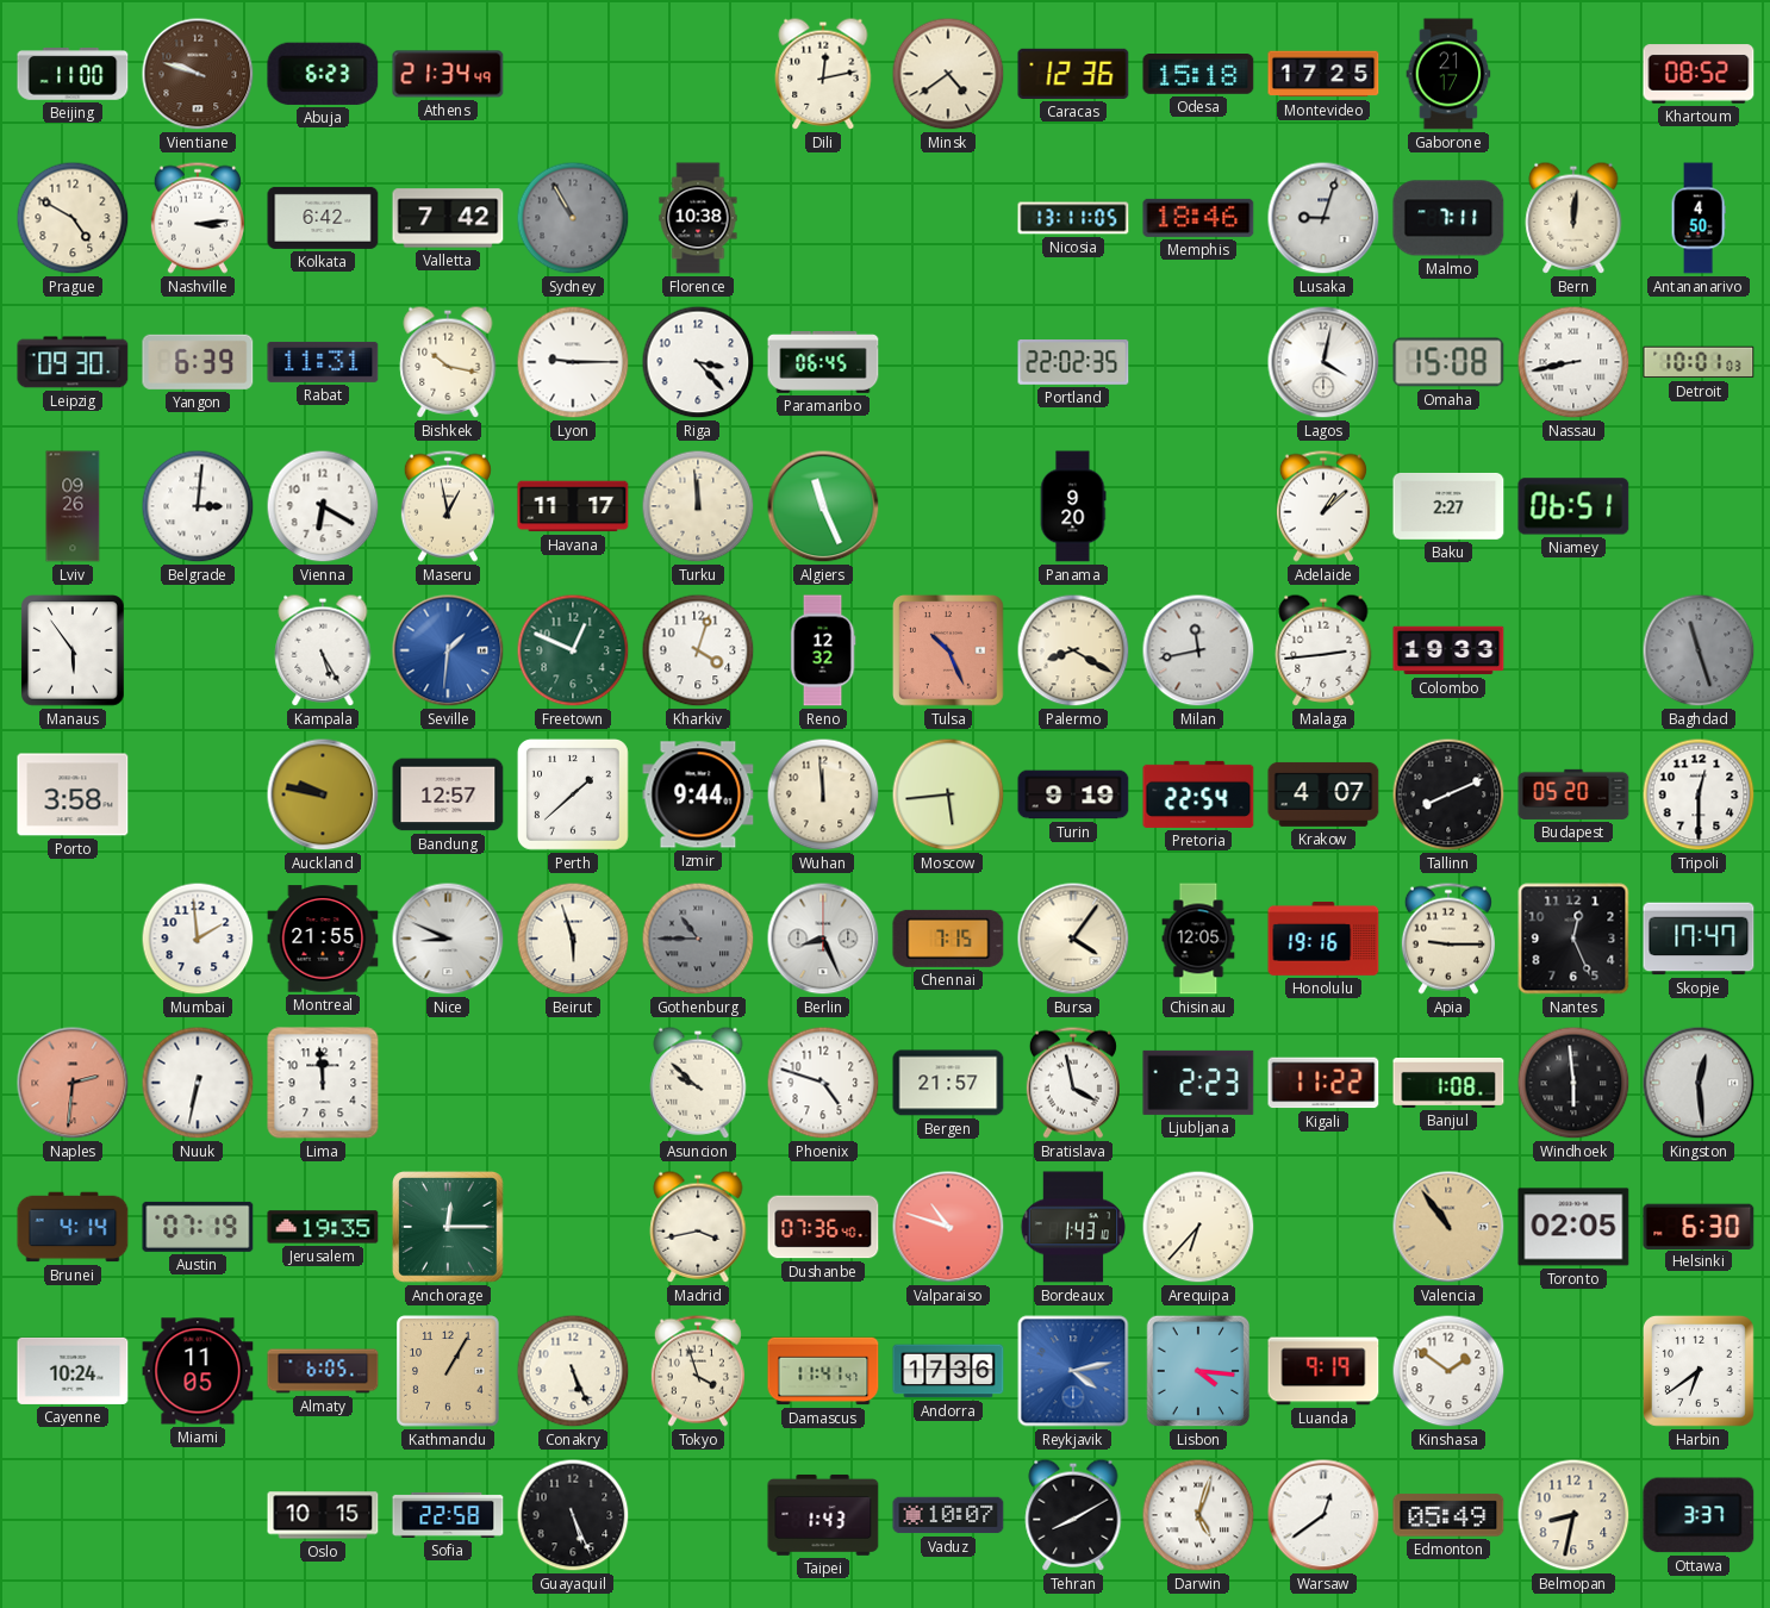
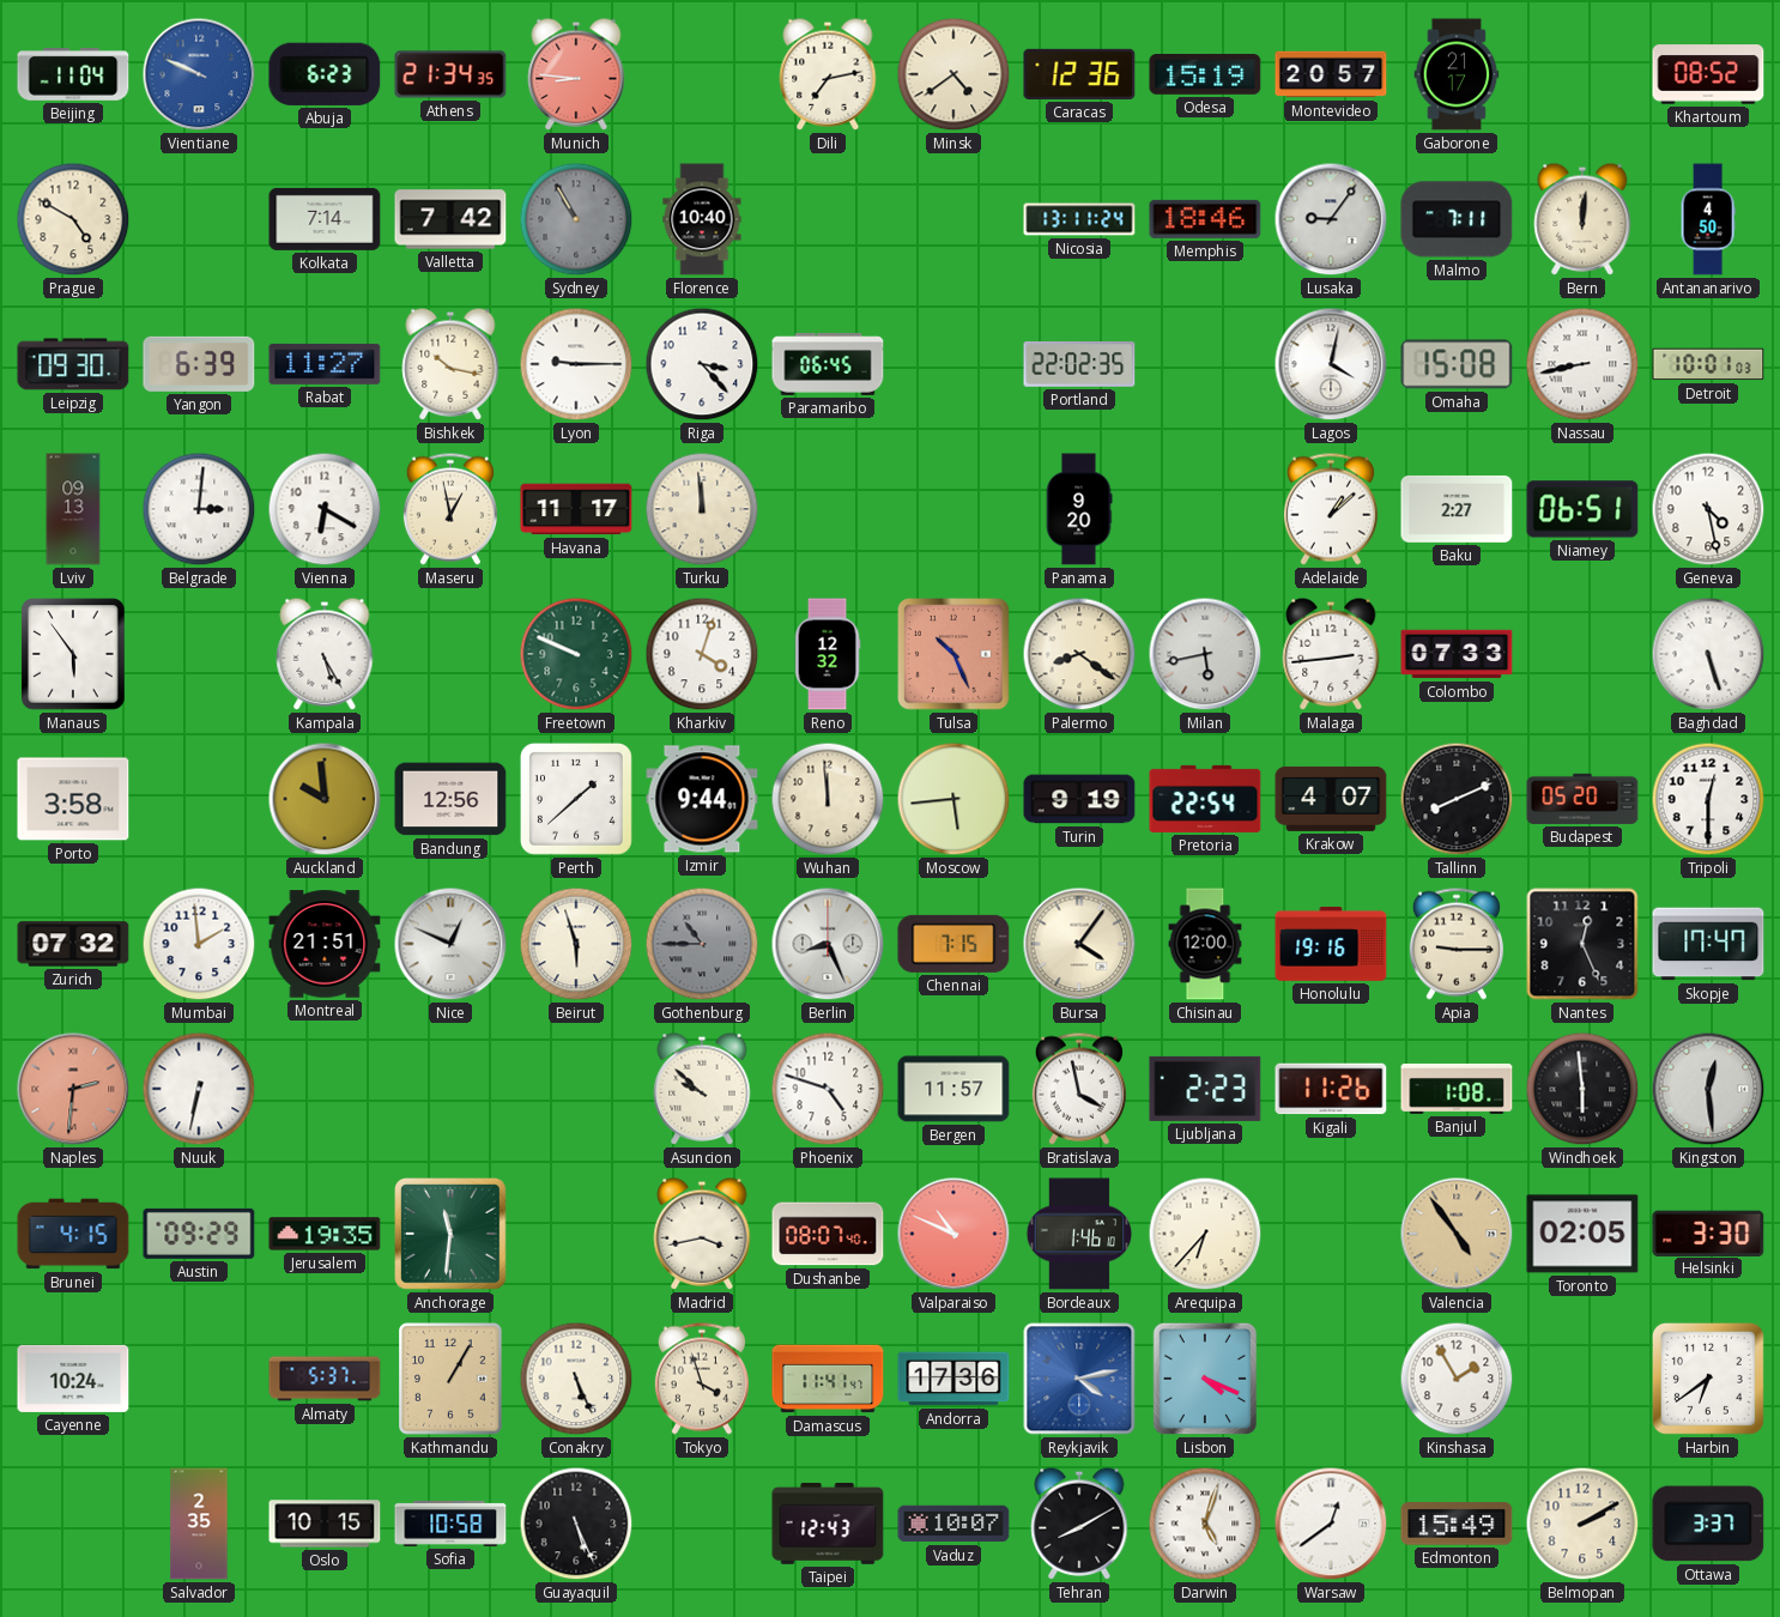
Beijing: 11:00 -> 11:04 (73, 75)
Vientiane: 9:48 -> 9:49 (199, 74)
Vientiane dial: brown -> blue (199, 74)
Athens: 21:34:49 -> 21:34:35 (450, 74)
Munich: none -> 8:46 (576, 74)
Dili: 12:13 -> 7:13 (828, 74)
Odesa: 15:18 -> 15:19 (1205, 75)
Montevideo: 17:25 -> 20:57 (1331, 74)
Nashville: 3:14 -> none (198, 218)
Kolkata: 6:42 -> 7:14 (325, 219)
Florence: 10:38 -> 10:40 (702, 219)
Nicosia: 13:11:05 -> 13:11:24 (1079, 219)
Lusaka: 9:03 -> 9:06 (1331, 219)
Rabat: 11:31 -> 11:27 (325, 364)
Lviv: 09:26 -> 09:13 (73, 509)
Algiers: 11:26 -> none (823, 506)
Geneva: none -> 4:28 (1708, 509)
Seville: 1:31 -> none (448, 650)
Freetown: 12:49 -> 9:49 (576, 654)
Palermo: 8:20 -> 8:21 (1079, 654)
Milan: 11:43 -> 5:43 (1205, 654)
Colombo: 19:33 -> 07:33 (1457, 654)
Baghdad: 11:27 -> 5:27 (1708, 654)
Baghdad dial: grey -> white (1708, 654)
Auckland: 9:47 -> 9:59 (325, 799)
Bandung: 12:57 -> 12:56 (450, 799)
Zurich: none -> 07:32 (73, 944)
Montreal: 21:55 -> 21:51 (325, 944)
Nice: 8:49 -> 12:49 (450, 944)
Chisinau: 12:05 -> 12:00 (1205, 944)
Lima: 11:59 -> none (323, 1083)
Bergen: 21:57 -> 11:57 (953, 1089)
Kigali: 11:22 -> 11:26 (1331, 1089)
Brunei: 4:14 -> 4:15 (73, 1234)
Austin: 07:19 -> 09:29 (199, 1234)
Anchorage: 12:15 -> 11:31 (452, 1235)
Dushanbe: 07:36 -> 08:07 (828, 1234)
Valparaiso: 10:48 -> 10:49 (953, 1234)
Bordeaux: 1:43 -> 1:46 (1079, 1234)
Valencia: 10:54 -> 4:54 (1457, 1234)
Helsinki: 6:30 -> 3:30 (1708, 1233)
Miami: 11:05 -> none (198, 1371)
Almaty: 6:05 -> 5:37 (325, 1379)
Lisbon: 4:16 -> 4:19 (1205, 1379)
Luanda: 9:19 -> none (1323, 1371)
Kinshasa: 1:51 -> 1:55 (1457, 1379)
Salvador: none -> 2:35 (199, 1524)
Sofia: 22:58 -> 10:58 (450, 1524)
Taipei: 1:43 -> 12:43 (828, 1524)
Edmonton: 05:49 -> 15:49 (1457, 1524)
Belmopan: 8:32 -> 2:10 (1582, 1524)
